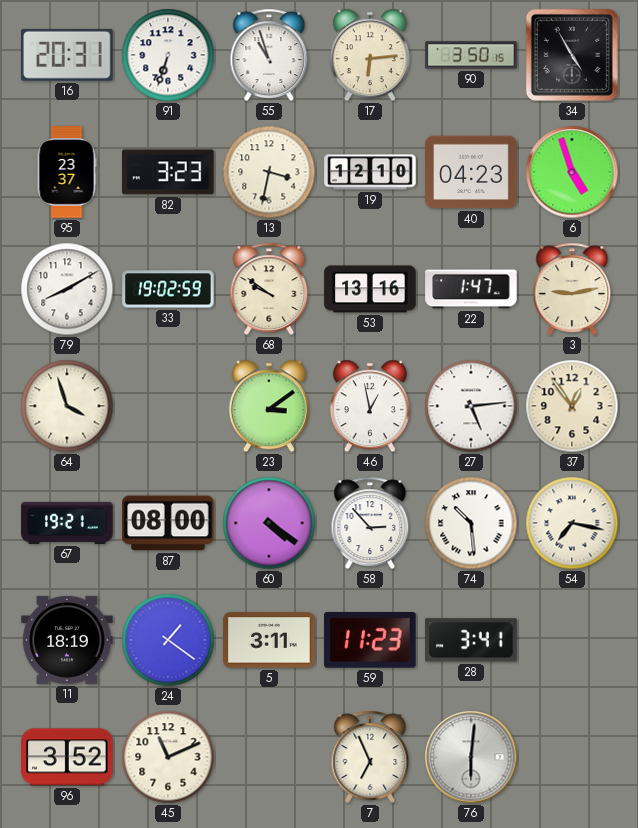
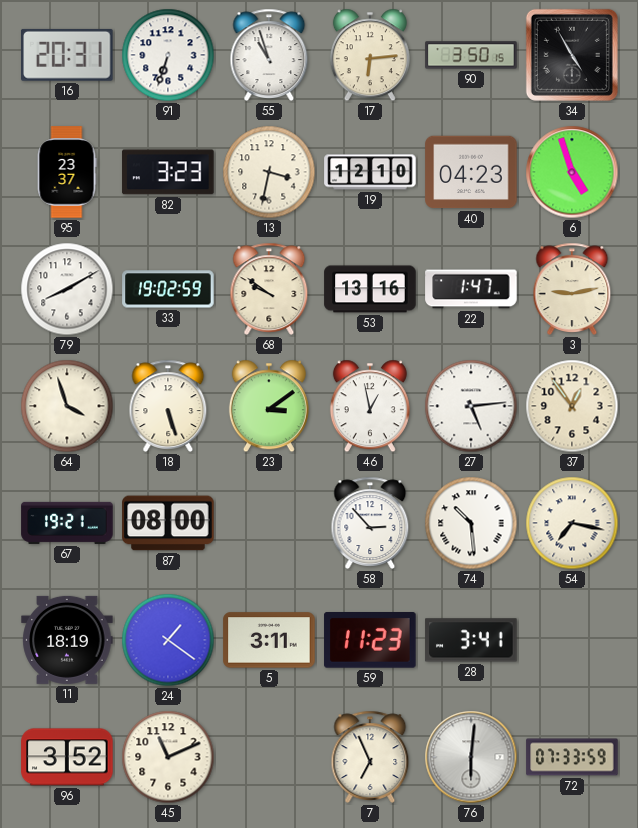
18: none -> 5:27 (168, 406)
60: 4:21 -> none (269, 523)
72: none -> 07:33 (572, 757)
